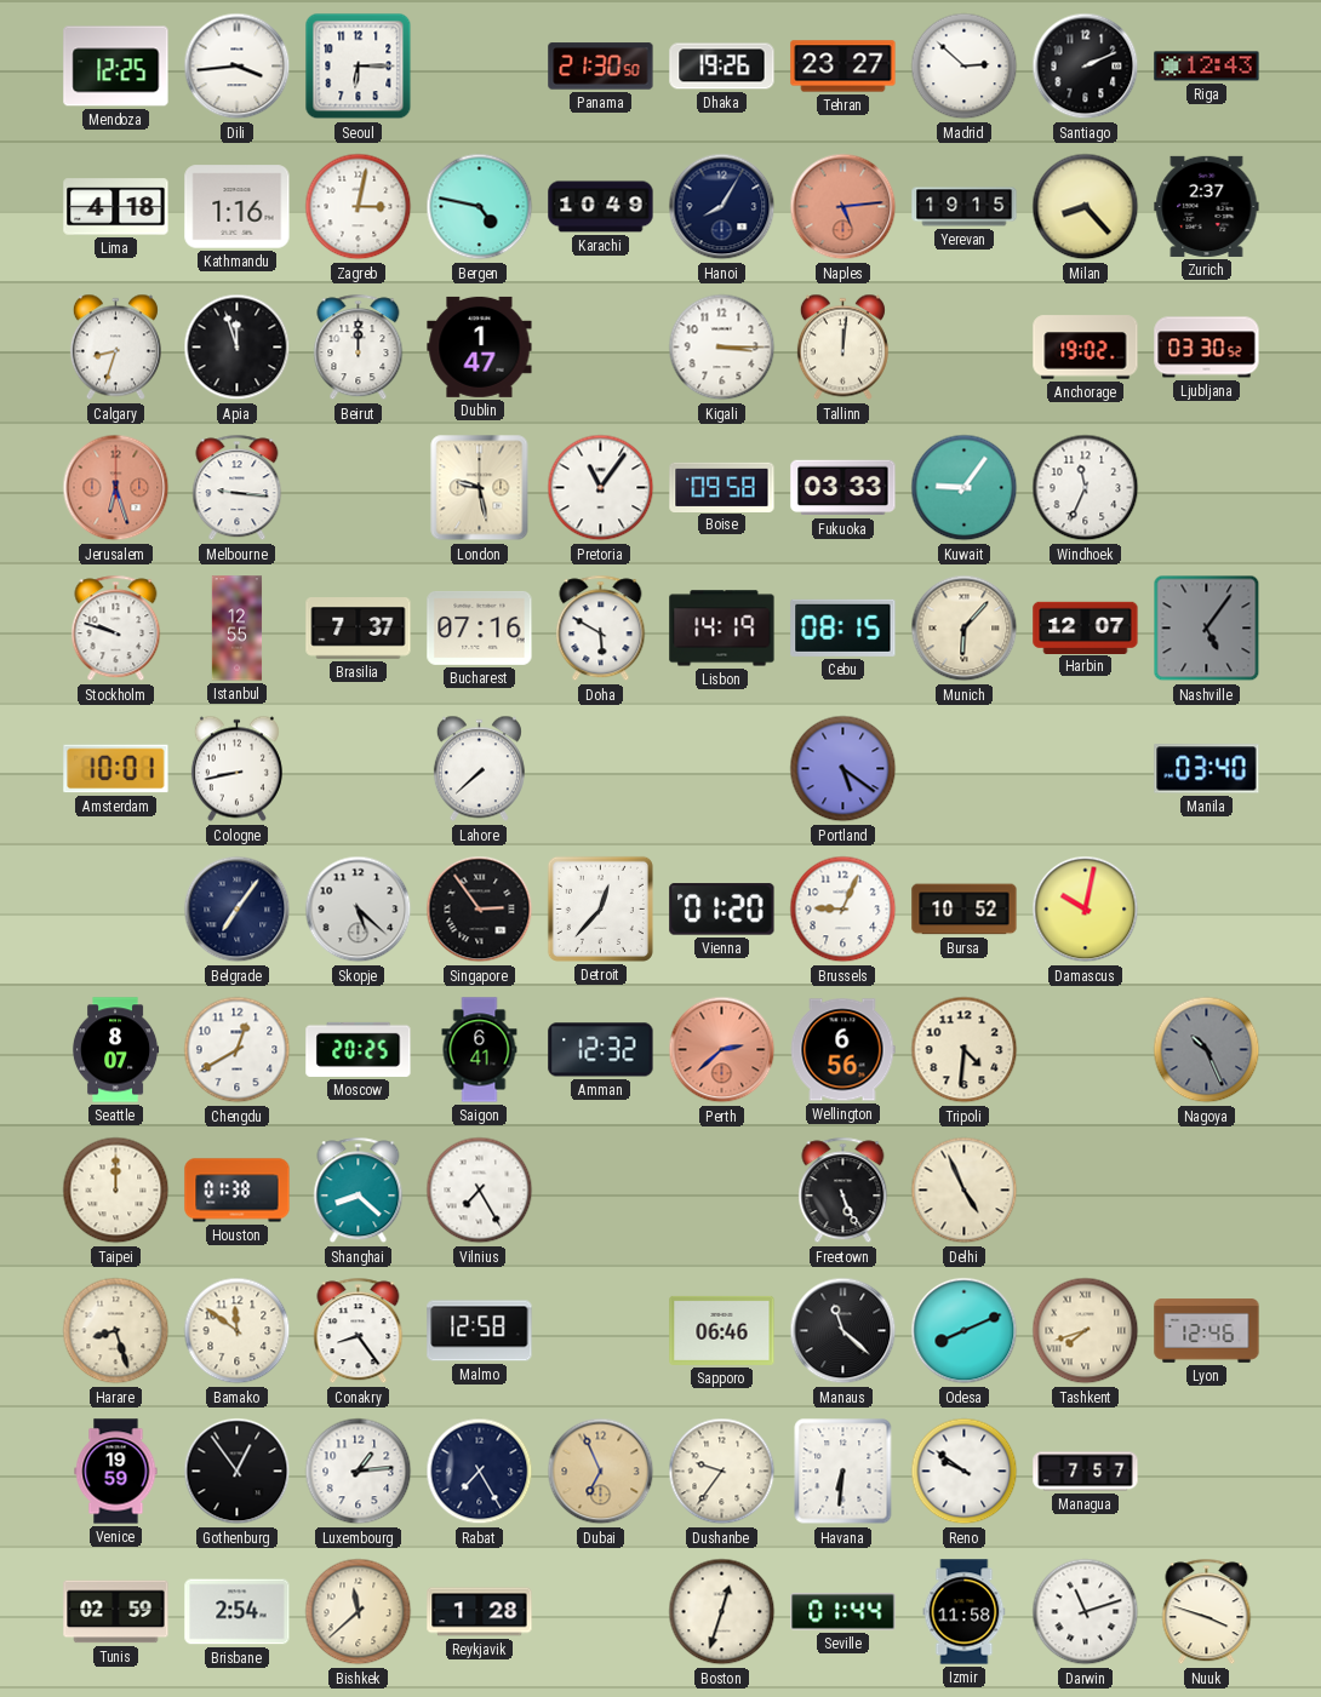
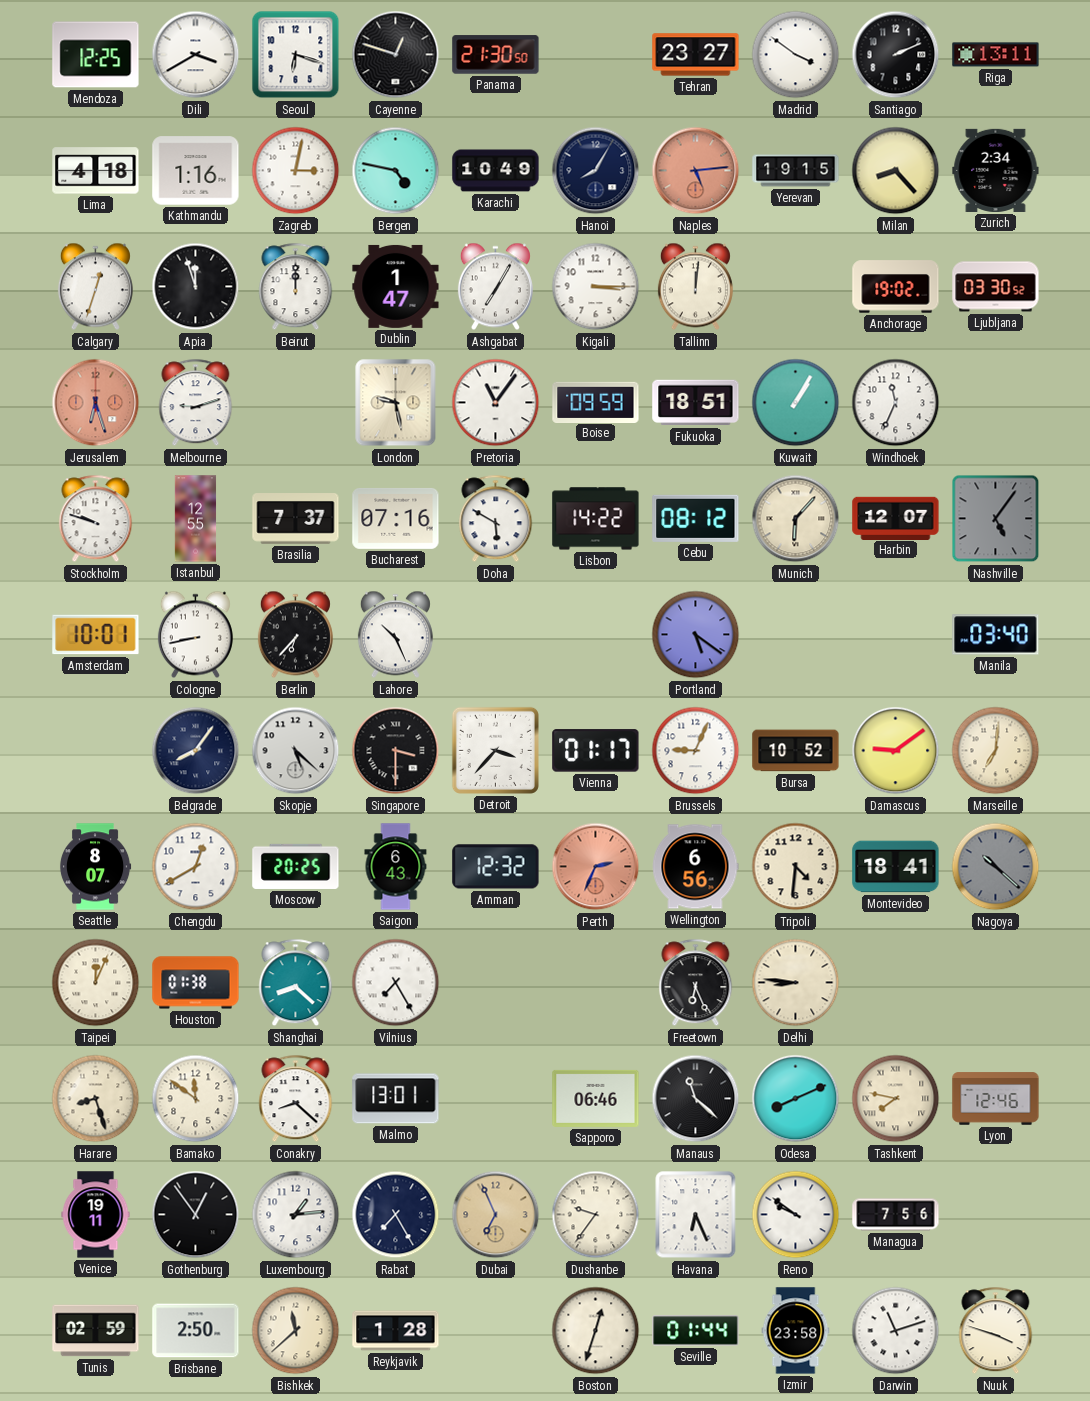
Dili: 3:44 -> 3:40 (196, 55)
Seoul: 6:15 -> 6:18 (296, 55)
Cayenne: none -> 12:48 (396, 55)
Dhaka: 19:26 -> none (722, 67)
Madrid: 2:52 -> 3:51 (796, 55)
Riga: 12:43 -> 13:11 (996, 55)
Zurich: 2:37 -> 2:34 (996, 170)
Calgary: 8:33 -> 12:33 (95, 287)
Ashgabat: none -> 7:05 (495, 287)
Melbourne: 9:16 -> 9:12 (196, 403)
Boise: 09:58 -> 09:59 (596, 402)
Fukuoka: 03:33 -> 18:51 (696, 403)
Kuwait: 9:06 -> 1:05 (796, 403)
Lisbon: 14:19 -> 14:22 (596, 519)
Cebu: 08:15 -> 08:12 (696, 518)
Berlin: none -> 6:37 (295, 635)
Lahore: 7:38 -> 10:26 (395, 635)
Belgrade: 7:06 -> 8:06 (196, 751)
Singapore: 2:54 -> 3:30 (396, 751)
Detroit: 12:37 -> 3:37 (495, 750)
Vienna: 01:20 -> 01:17 (596, 751)
Damascus: 10:02 -> 9:09 (896, 751)
Marseille: none -> 7:01 (996, 751)
Saigon: 6:41 -> 6:43 (396, 867)
Perth: 2:38 -> 2:34 (596, 867)
Montevideo: none -> 18:41 (896, 867)
Nagoya: 10:26 -> 10:22 (996, 867)
Taipei: 12:00 -> 12:04 (96, 983)
Freetown: 5:26 -> 6:26 (696, 983)
Delhi: 4:56 -> 8:46 (796, 983)
Conakry: 8:24 -> 8:22 (296, 1099)
Malmo: 12:58 -> 13:01 (396, 1099)
Tashkent: 7:42 -> 7:47 (896, 1099)
Venice: 19:59 -> 19:11 (96, 1215)
Havana: 6:31 -> 6:26 (696, 1215)
Managua: 7:57 -> 7:56 (896, 1215)
Brisbane: 2:54 -> 2:50 (196, 1331)
Izmir: 11:58 -> 23:58 (796, 1331)
